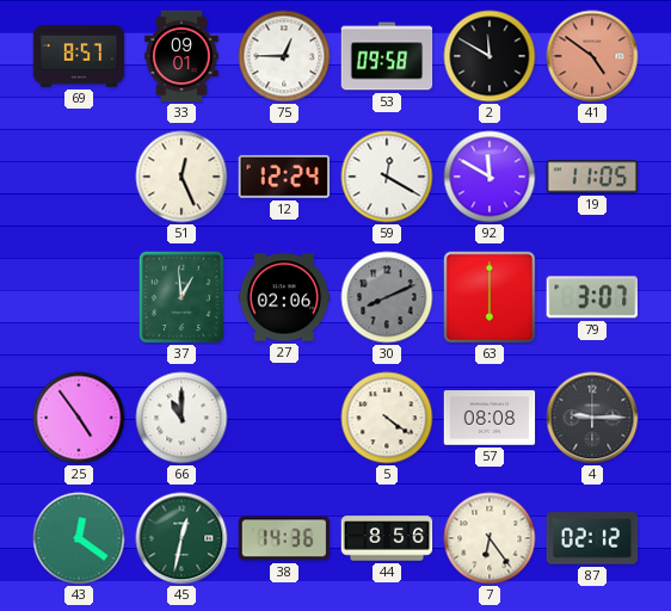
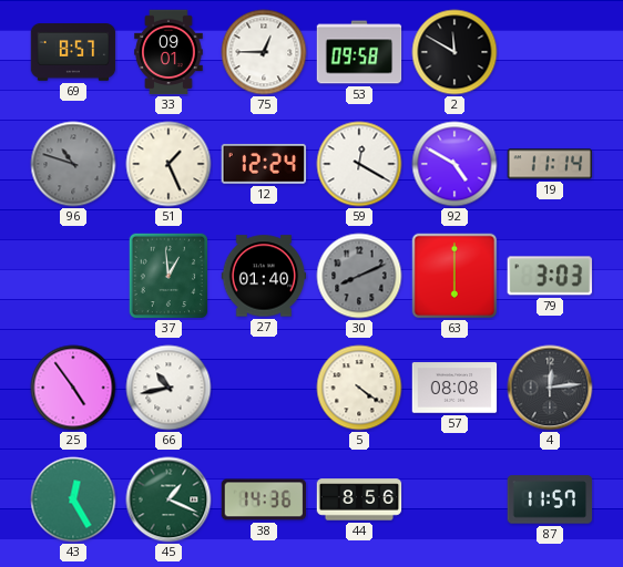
41: 4:51 -> none (592, 56)
96: none -> 10:48 (73, 164)
51: 12:26 -> 1:26 (168, 164)
92: 11:50 -> 4:50 (455, 164)
19: 11:05 -> 11:14 (550, 164)
27: 02:06 -> 01:40 (264, 276)
79: 3:07 -> 3:03 (549, 276)
66: 11:00 -> 10:43 (168, 388)
4: 9:15 -> 12:14 (550, 388)
43: 12:21 -> 12:25 (73, 499)
45: 12:32 -> 1:19 (168, 499)
7: 6:24 -> none (490, 538)
87: 02:12 -> 11:57 (550, 499)
